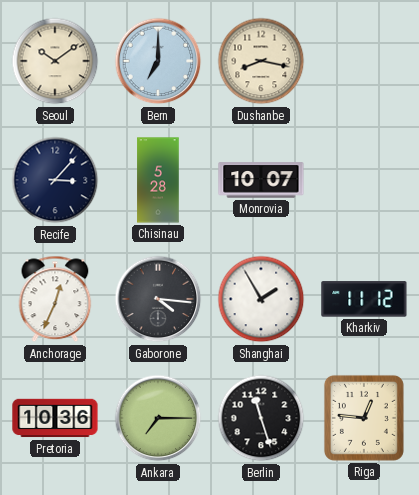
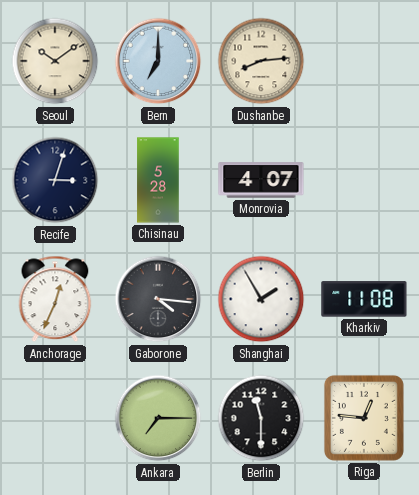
Dushanbe: 8:17 -> 8:14 (261, 61)
Recife: 3:07 -> 3:03 (55, 180)
Monrovia: 10:07 -> 4:07 (261, 180)
Kharkiv: 11:12 -> 11:08 (364, 299)
Pretoria: 10:36 -> none (55, 418)
Berlin: 11:27 -> 11:30 (261, 418)
